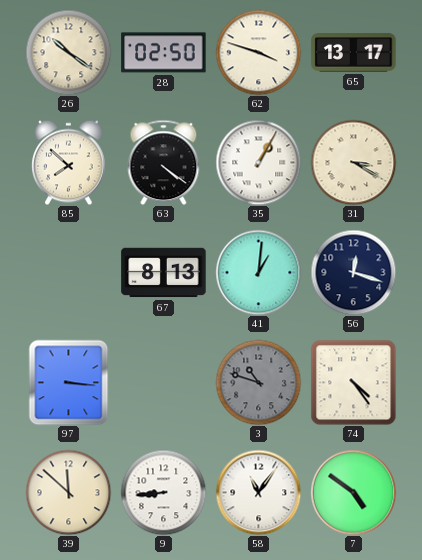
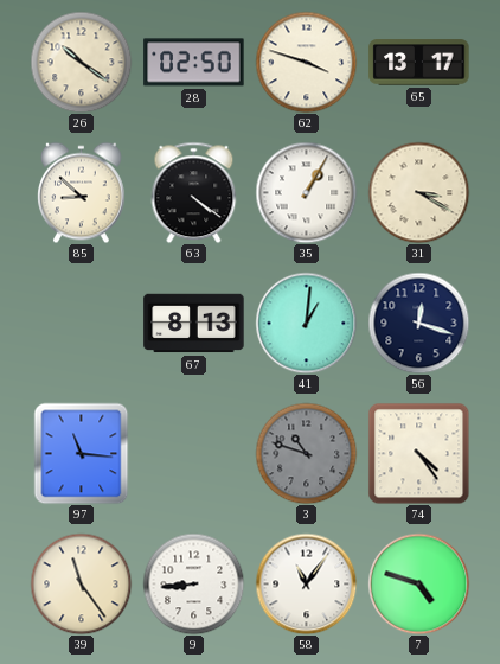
85: 7:52 -> 8:52 (82, 192)
97: 3:16 -> 11:16 (82, 453)
39: 11:52 -> 11:24 (81, 583)
7: 4:51 -> 4:48 (418, 583)
